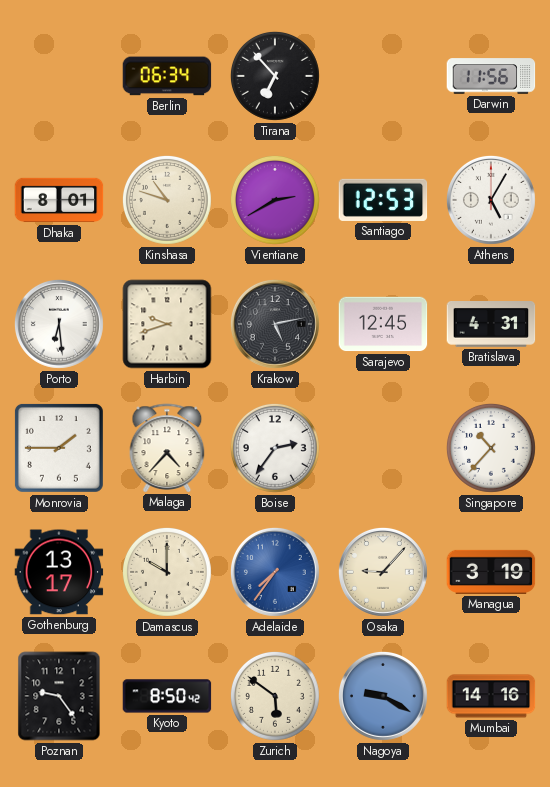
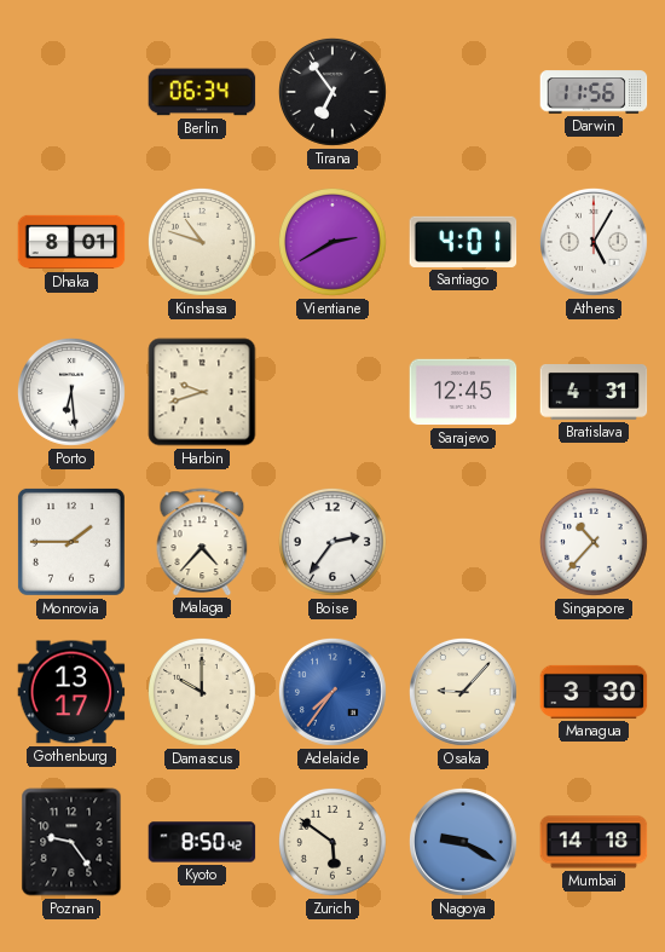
Tirana: 6:53 -> 6:54 (332, 92)
Santiago: 12:53 -> 4:01 (463, 242)
Krakow: 5:13 -> none (275, 324)
Managua: 3:19 -> 3:30 (594, 692)
Mumbai: 14:16 -> 14:18 (594, 842)
